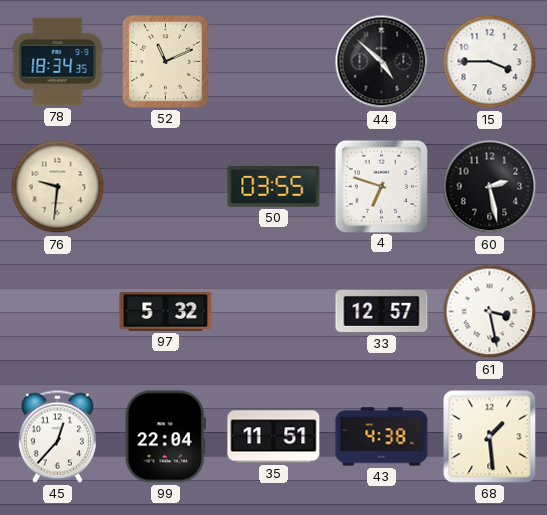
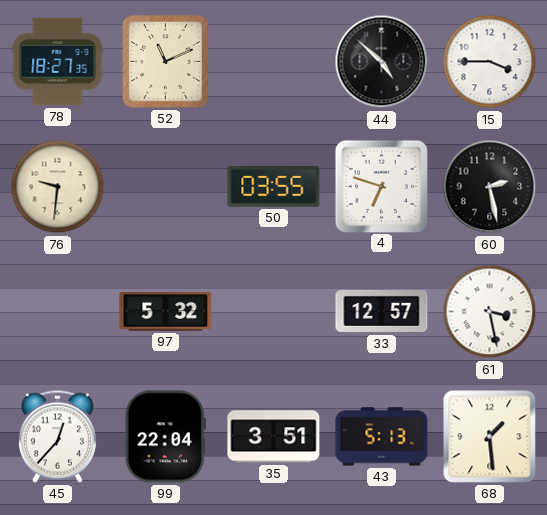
78: 18:34 -> 18:27 (58, 62)
35: 11:51 -> 3:51 (274, 437)
43: 4:38 -> 5:13 (382, 437)
